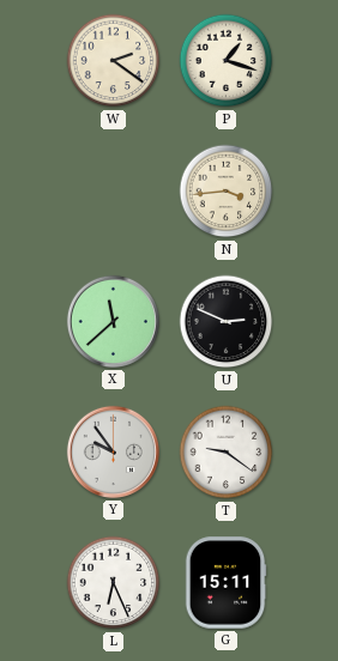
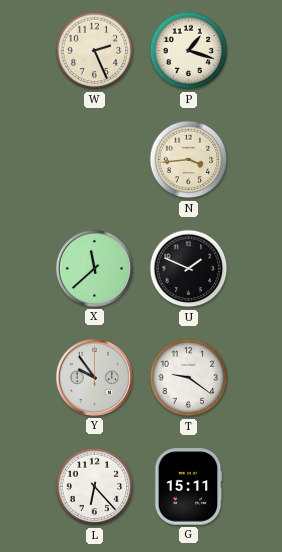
W: 2:21 -> 2:26 (95, 51)
U: 2:49 -> 1:49 (189, 269)
L: 6:26 -> 6:23 (95, 487)
